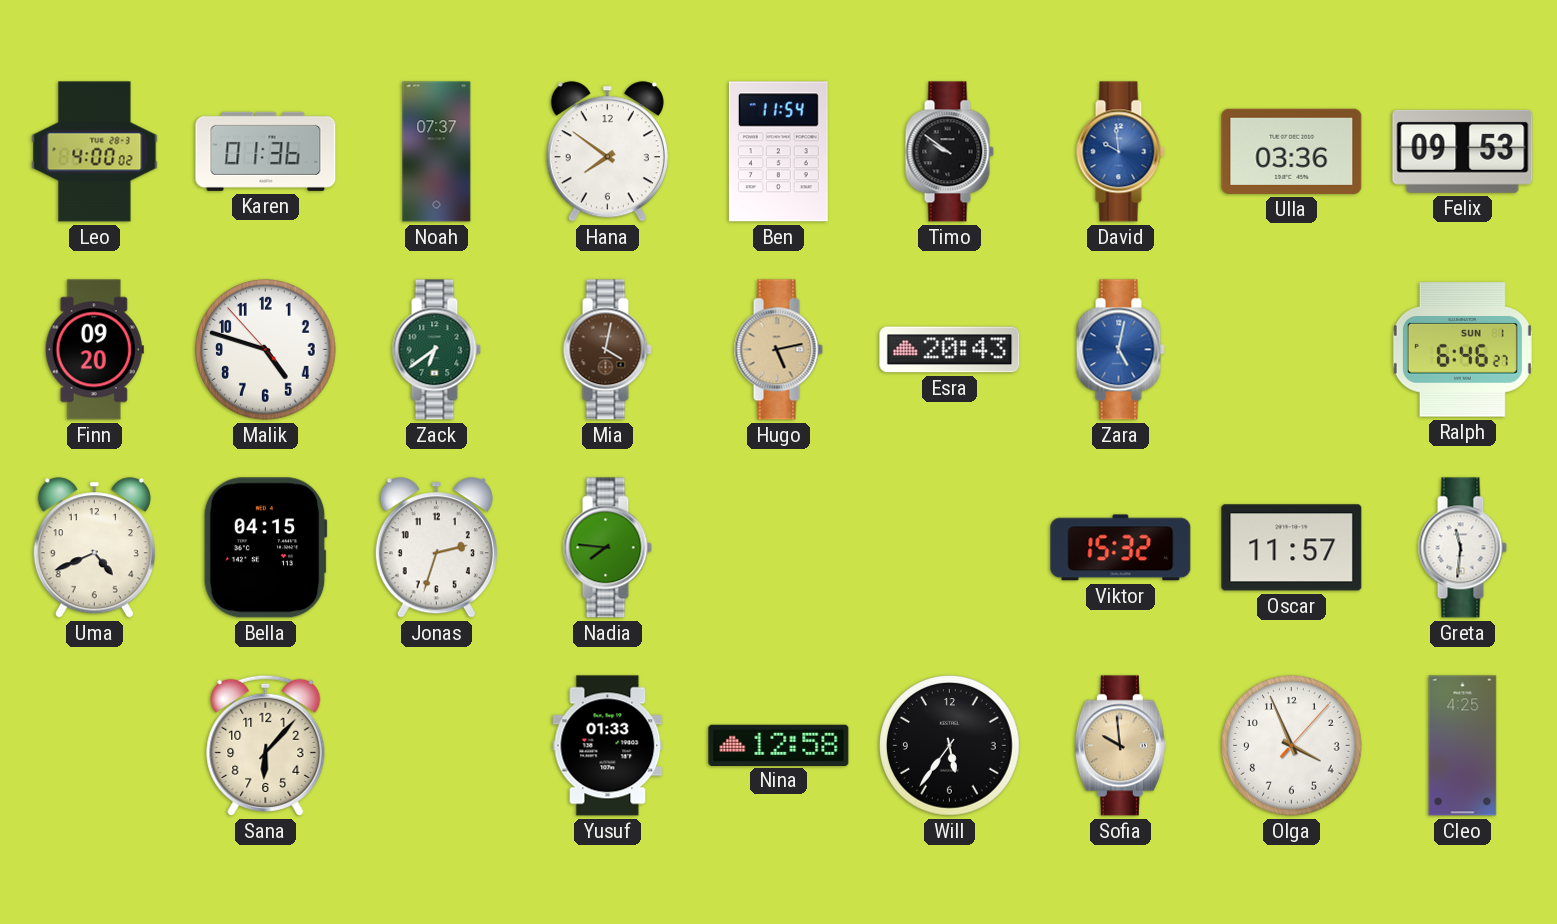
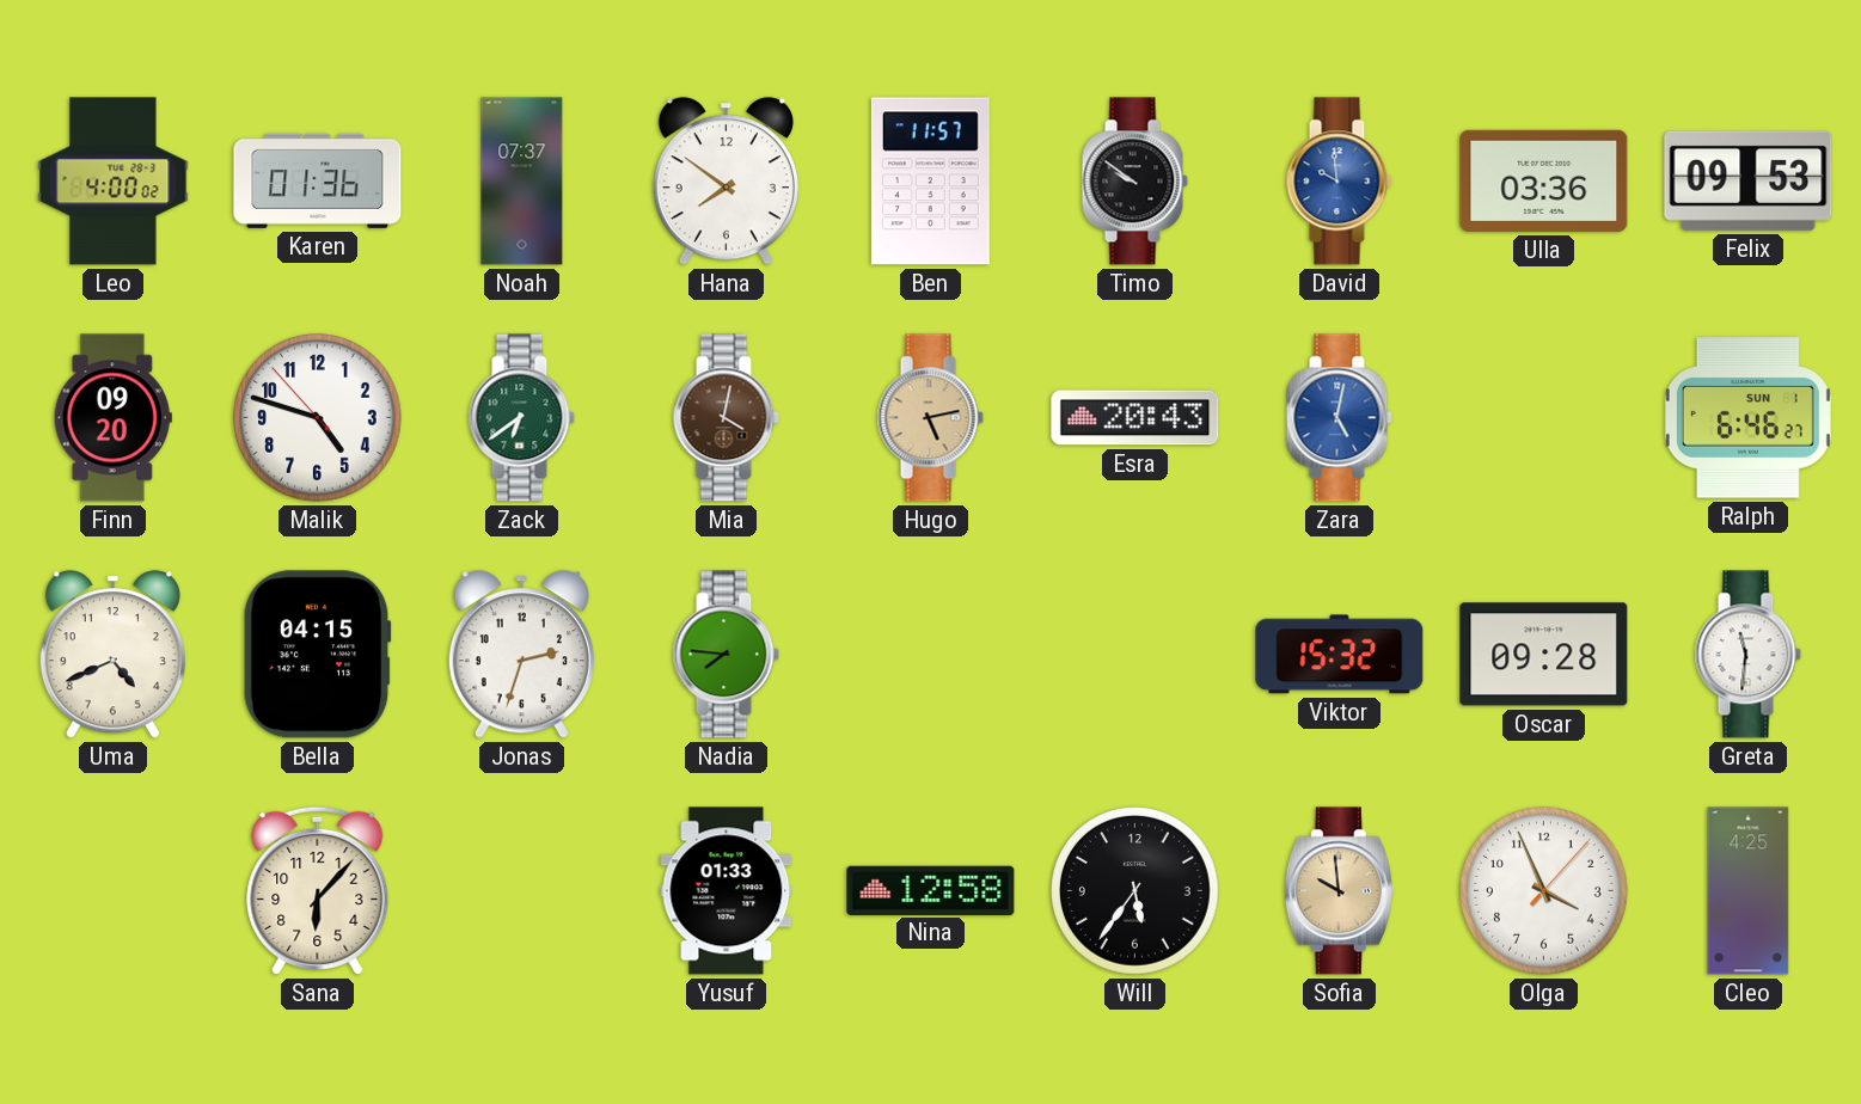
Ben: 11:54 -> 11:57 (930, 182)
Oscar: 11:57 -> 09:28 (1544, 655)
